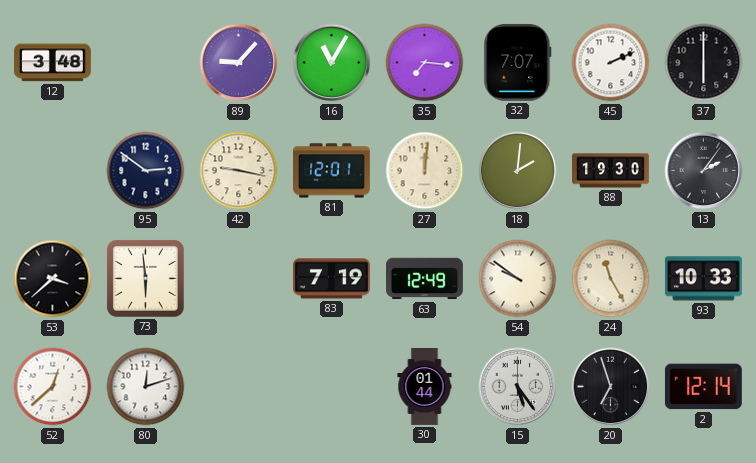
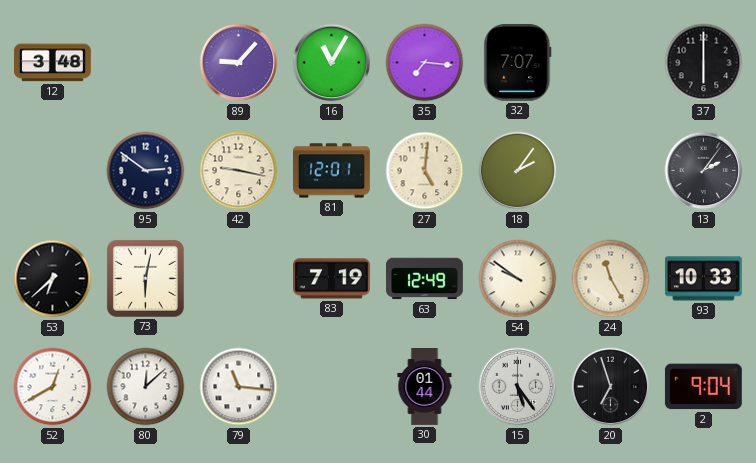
45: 2:11 -> none (611, 63)
27: 12:01 -> 5:01 (425, 171)
18: 2:01 -> 2:06 (518, 171)
88: 19:30 -> none (611, 171)
53: 3:38 -> 6:38 (53, 279)
73: 5:59 -> 6:02 (145, 278)
52: 12:38 -> 12:40 (53, 387)
80: 12:12 -> 12:08 (146, 387)
79: none -> 11:16 (239, 387)
2: 12:14 -> 9:04 (703, 387)
